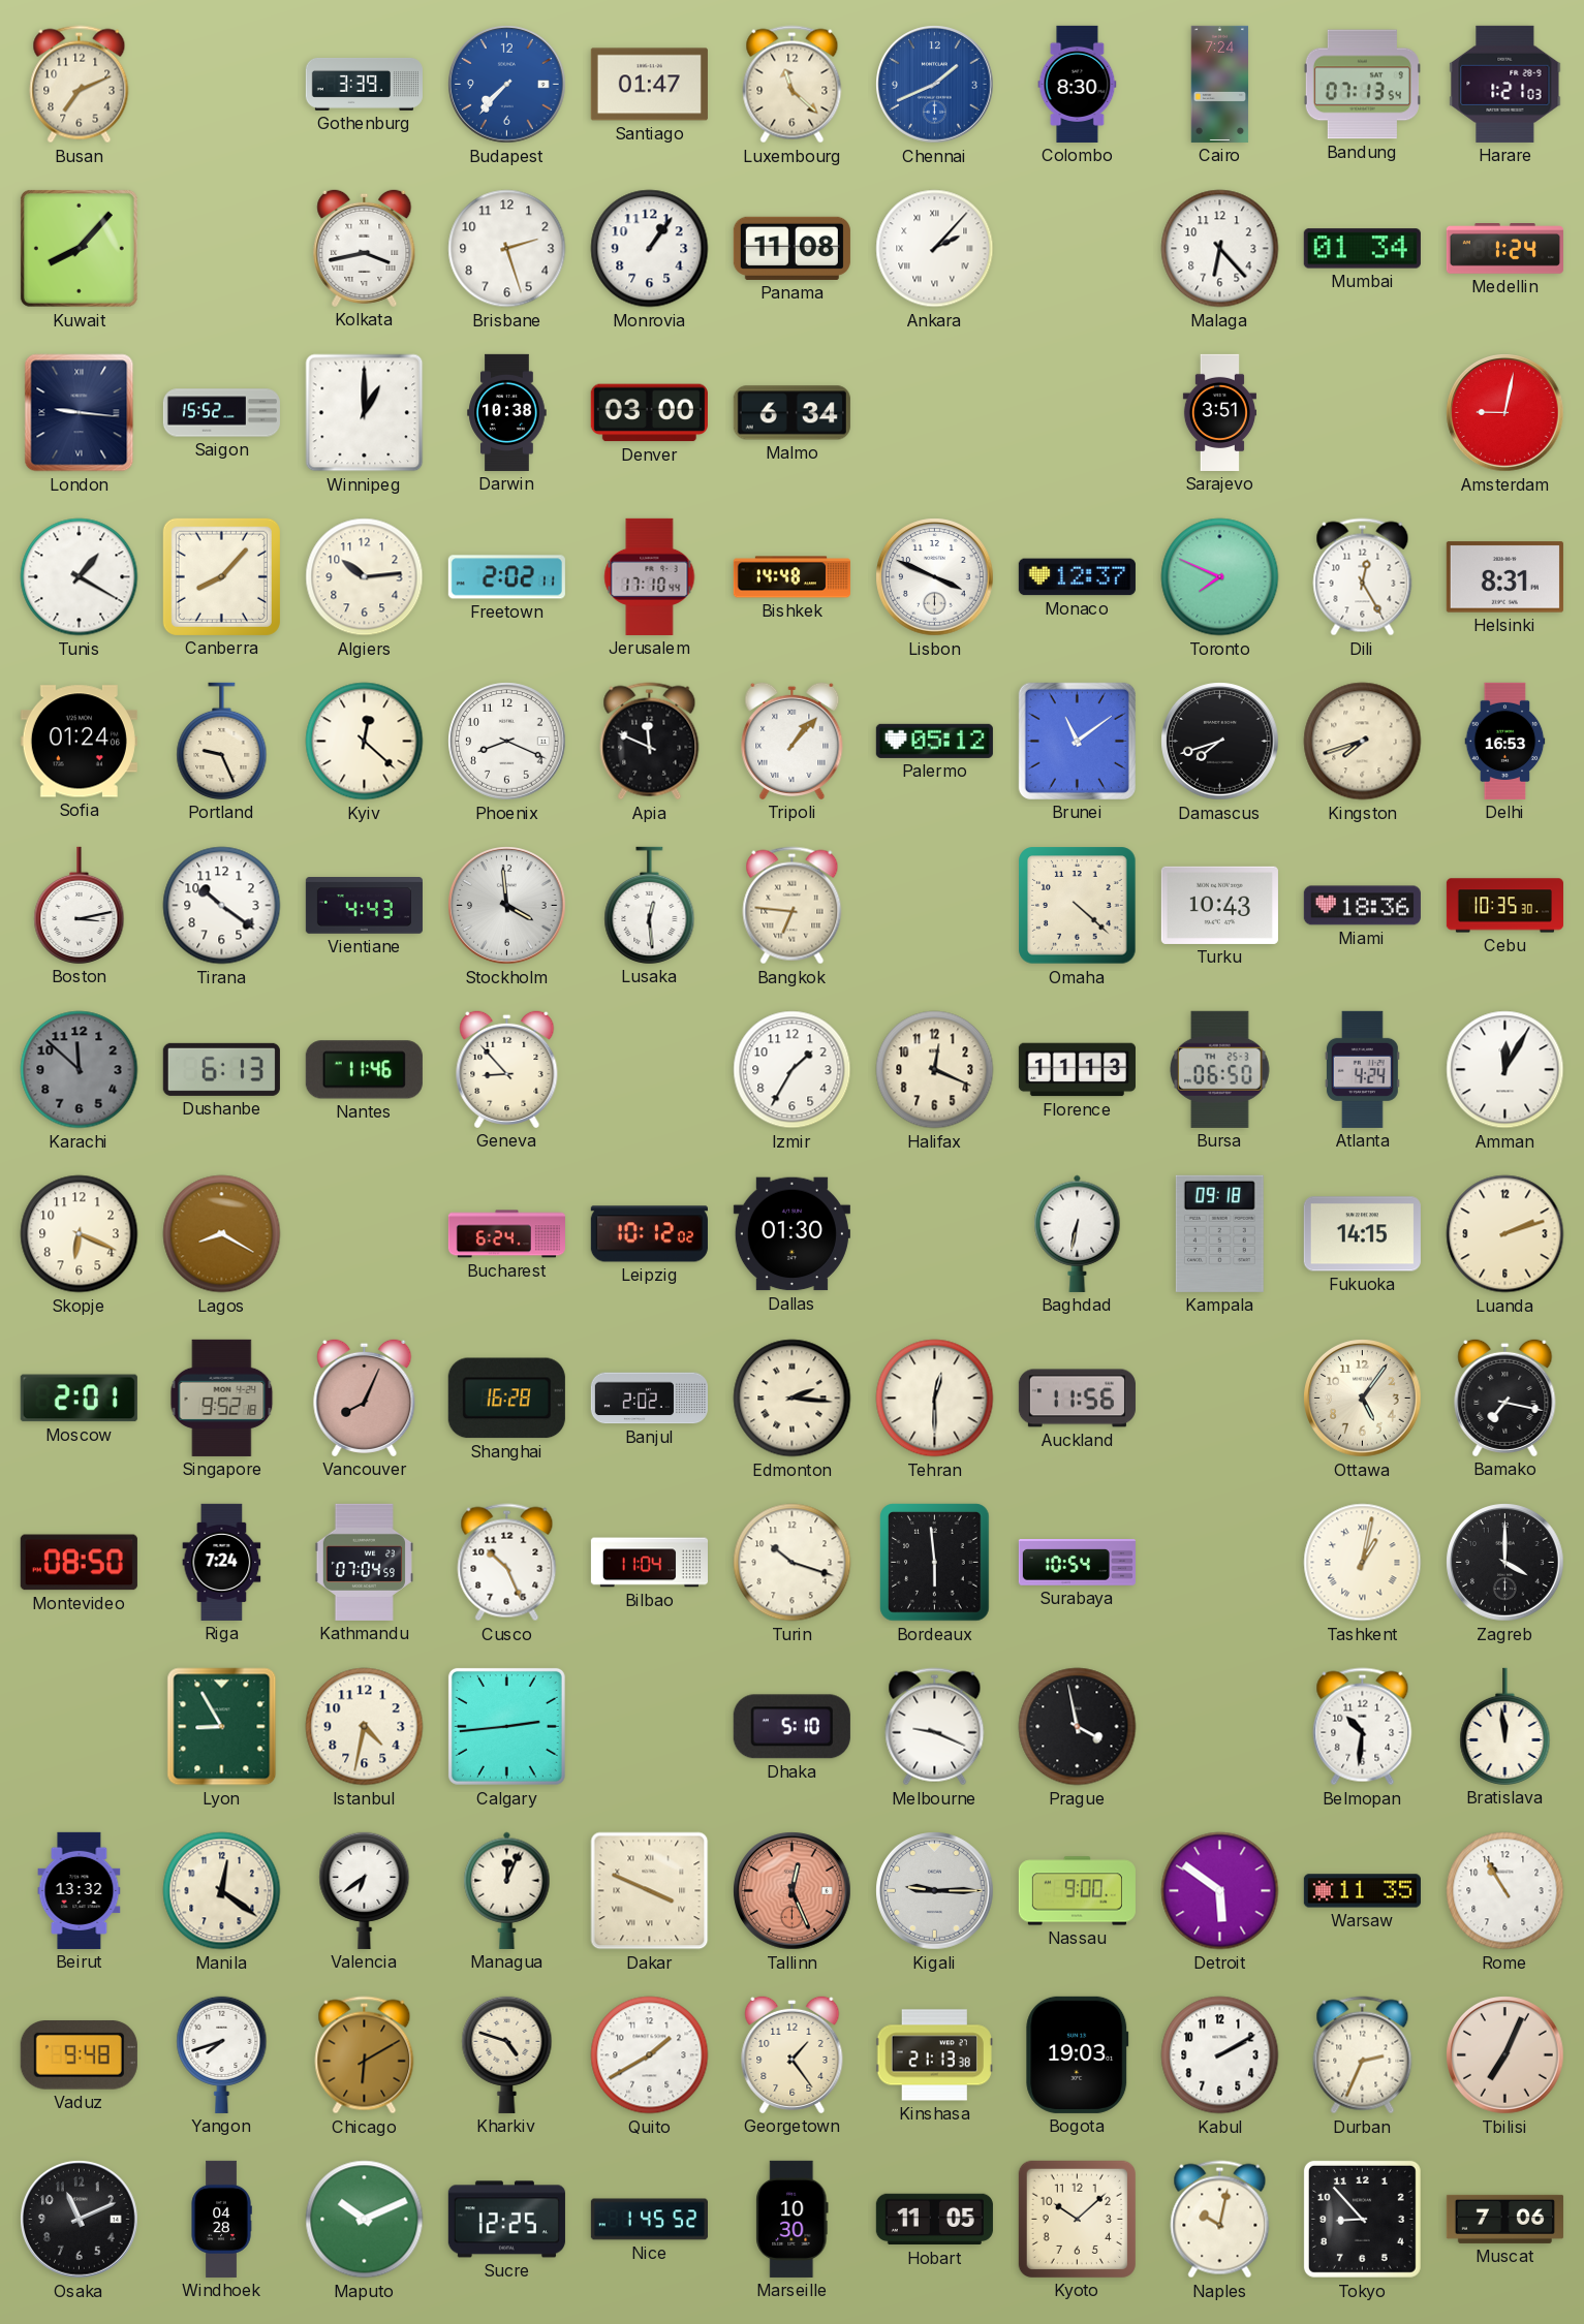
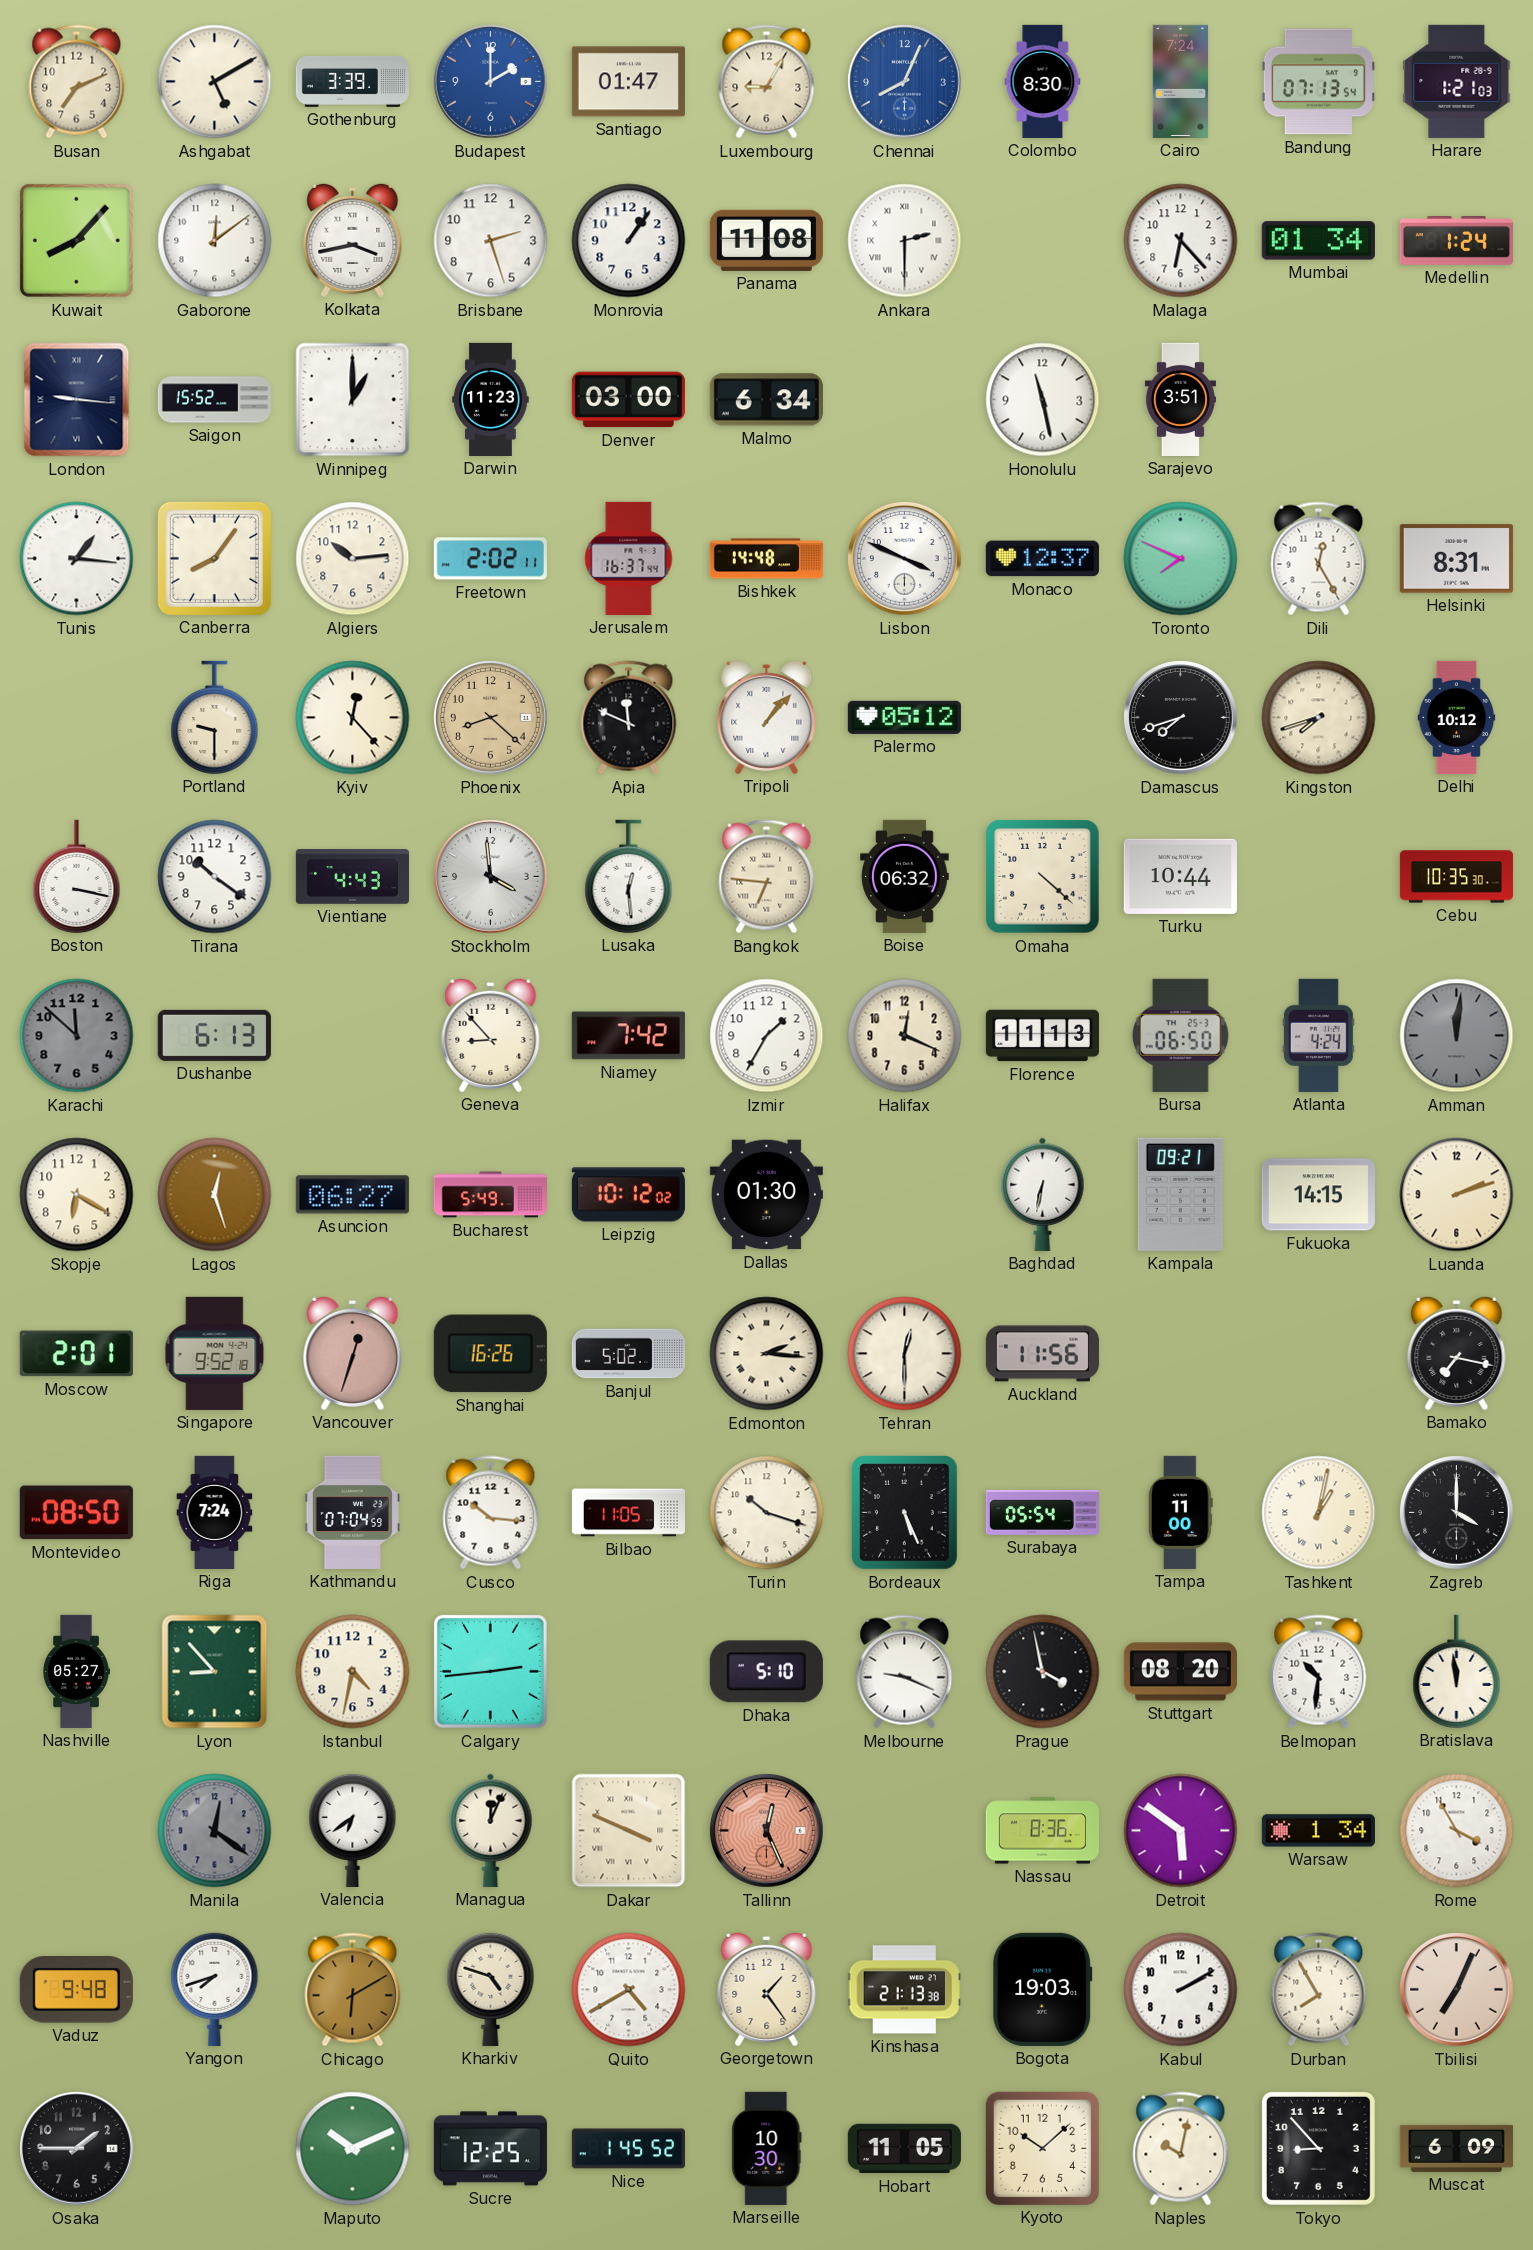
Ashgabat: none -> 5:10 (215, 82)
Budapest: 7:37 -> 2:00 (491, 82)
Luxembourg: 11:22 -> 9:05 (767, 82)
Chennai: 1:41 -> 8:04 (905, 82)
Gaborone: none -> 12:09 (215, 241)
Ankara: 2:07 -> 2:30 (905, 241)
Darwin: 10:38 -> 11:23 (491, 399)
Honolulu: none -> 11:28 (1043, 400)
Amsterdam: 9:02 -> none (1505, 413)
Tunis: 1:20 -> 1:16 (77, 559)
Canberra: 8:07 -> 8:06 (214, 558)
Jerusalem: 17:10 -> 16:37 (629, 558)
Sofia: 01:24 -> none (79, 742)
Portland: 9:26 -> 9:30 (215, 717)
Kyiv: 12:22 -> 12:23 (353, 718)
Phoenix: 8:19 -> 8:22 (491, 718)
Phoenix dial: white -> champagne (491, 718)
Brunei: 11:09 -> none (1077, 741)
Delhi: 16:53 -> 10:12 (1457, 717)
Boston: 3:13 -> 3:17 (77, 876)
Boise: none -> 06:32 (905, 876)
Turku: 10:43 -> 10:44 (1180, 876)
Miami: 18:36 -> none (1362, 906)
Nantes: 11:46 -> none (364, 1070)
Niamey: none -> 7:42 (628, 1036)
Amman: 12:05 -> 12:01 (1457, 1036)
Amman dial: white -> grey (1457, 1036)
Skopje: 6:19 -> 6:20 (77, 1195)
Lagos: 8:20 -> 12:27 (215, 1195)
Asuncion: none -> 06:27 (352, 1195)
Bucharest: 6:24 -> 5:49 (490, 1195)
Kampala: 09:18 -> 09:21 (1180, 1194)
Vancouver: 8:04 -> 12:33 (353, 1353)
Shanghai: 16:28 -> 16:26 (490, 1354)
Banjul: 2:02 -> 5:02 (628, 1354)
Ottawa: 5:06 -> none (1363, 1399)
Cusco: 10:26 -> 10:16 (491, 1513)
Bilbao: 11:04 -> 11:05 (628, 1513)
Bordeaux: 5:59 -> 5:26 (905, 1513)
Surabaya: 10:54 -> 05:54 (1042, 1513)
Tampa: none -> 11:00 (1180, 1512)
Nashville: none -> 05:27 (76, 1671)
Lyon: 8:55 -> 8:53 (215, 1672)
Stuttgart: none -> 08:20 (1180, 1672)
Beirut: 13:32 -> none (80, 1890)
Manila dial: cream -> grey (215, 1831)
Kigali: 9:15 -> none (935, 1891)
Nassau: 9:00 -> 8:36 (1042, 1831)
Warsaw: 11:35 -> 1:34 (1318, 1831)
Rome: 10:55 -> 3:55 (1457, 1831)
Quito: 1:40 -> 4:40 (629, 1990)
Durban: 2:34 -> 7:55 (1319, 1990)
Osaka: 11:11 -> 1:45 (77, 2149)
Windhoek: 04:28 -> none (221, 2219)
Muscat: 7:06 -> 6:09 (1456, 2148)
